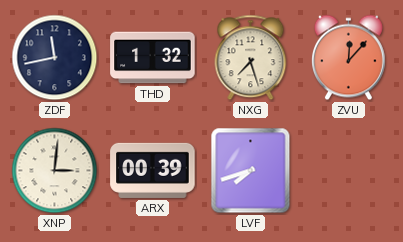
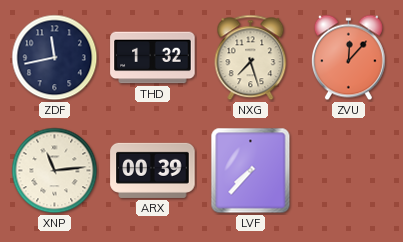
XNP: 3:01 -> 11:14 (55, 171)
LVF: 7:42 -> 7:37 (251, 171)
